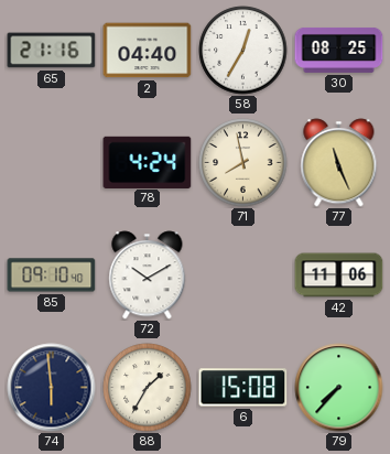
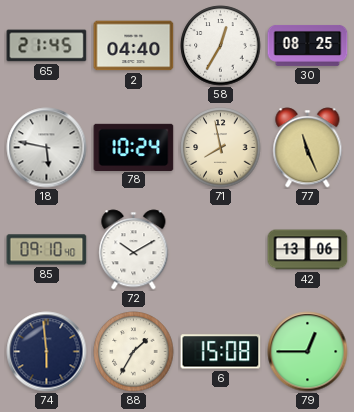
65: 21:16 -> 21:45 (47, 46)
18: none -> 5:47 (47, 148)
78: 4:24 -> 10:24 (134, 147)
42: 11:06 -> 13:06 (308, 250)
79: 7:37 -> 12:45 (308, 352)
